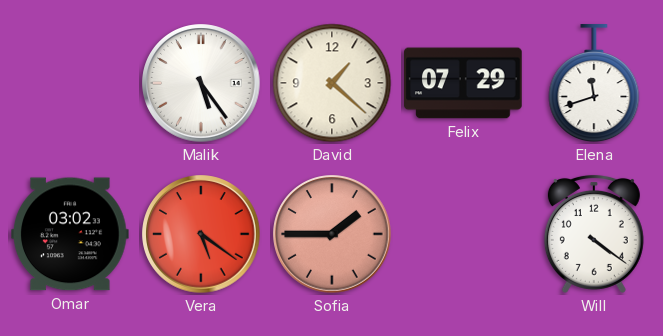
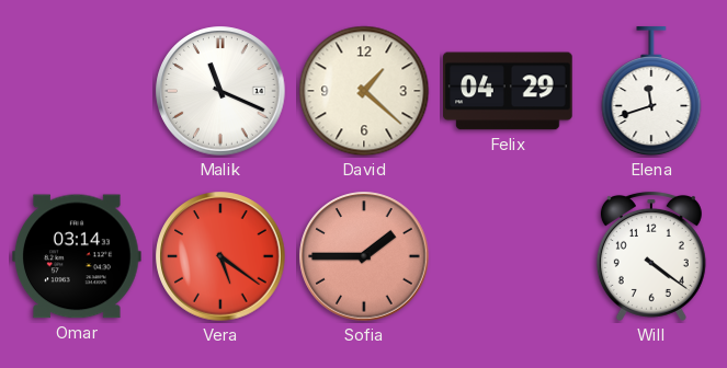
Malik: 5:24 -> 11:19 (220, 91)
Felix: 07:29 -> 04:29 (508, 91)
Omar: 03:02 -> 03:14 (78, 256)
